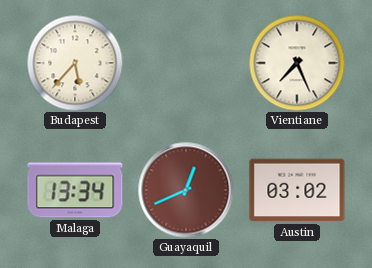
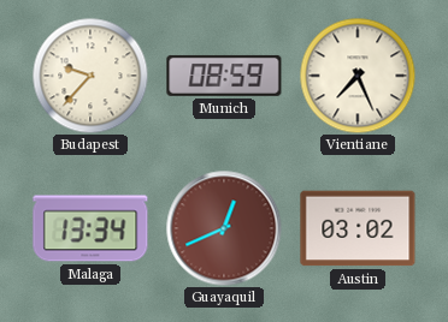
Budapest: 5:37 -> 9:37 (90, 76)
Munich: none -> 08:59 (224, 76)
